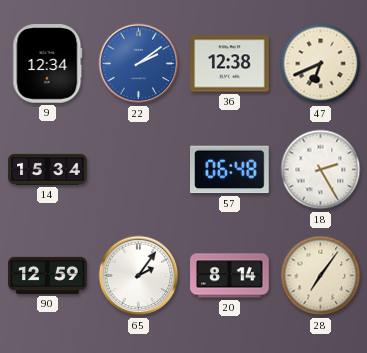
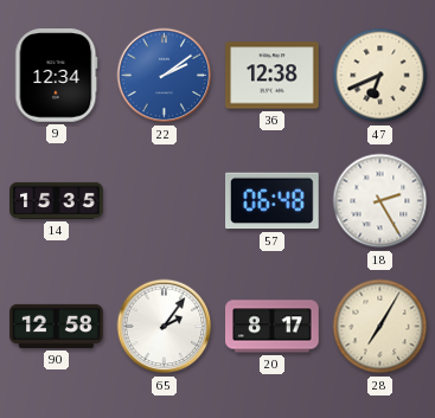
14: 15:34 -> 15:35 (57, 200)
90: 12:59 -> 12:58 (57, 326)
20: 8:14 -> 8:17 (273, 327)
28: 7:06 -> 7:05 (380, 327)
